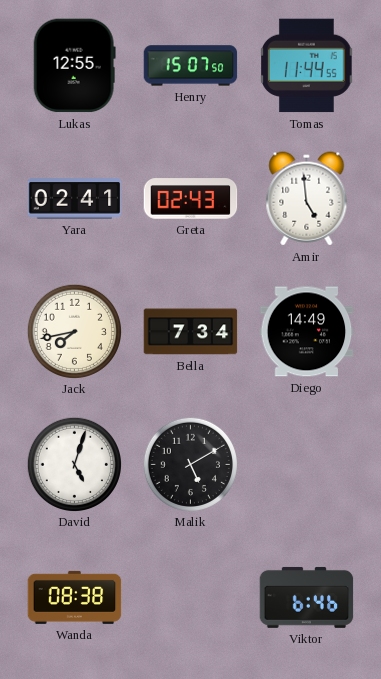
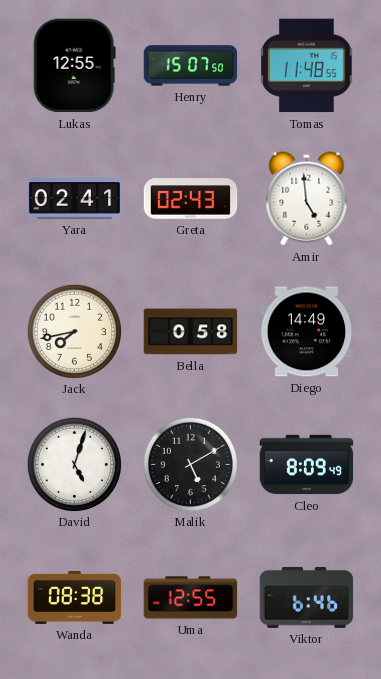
Tomas: 11:44 -> 11:48 (307, 66)
Bella: 7:34 -> 0:58 (191, 332)
Cleo: none -> 8:09 (307, 465)
Uma: none -> 12:55 (191, 598)
